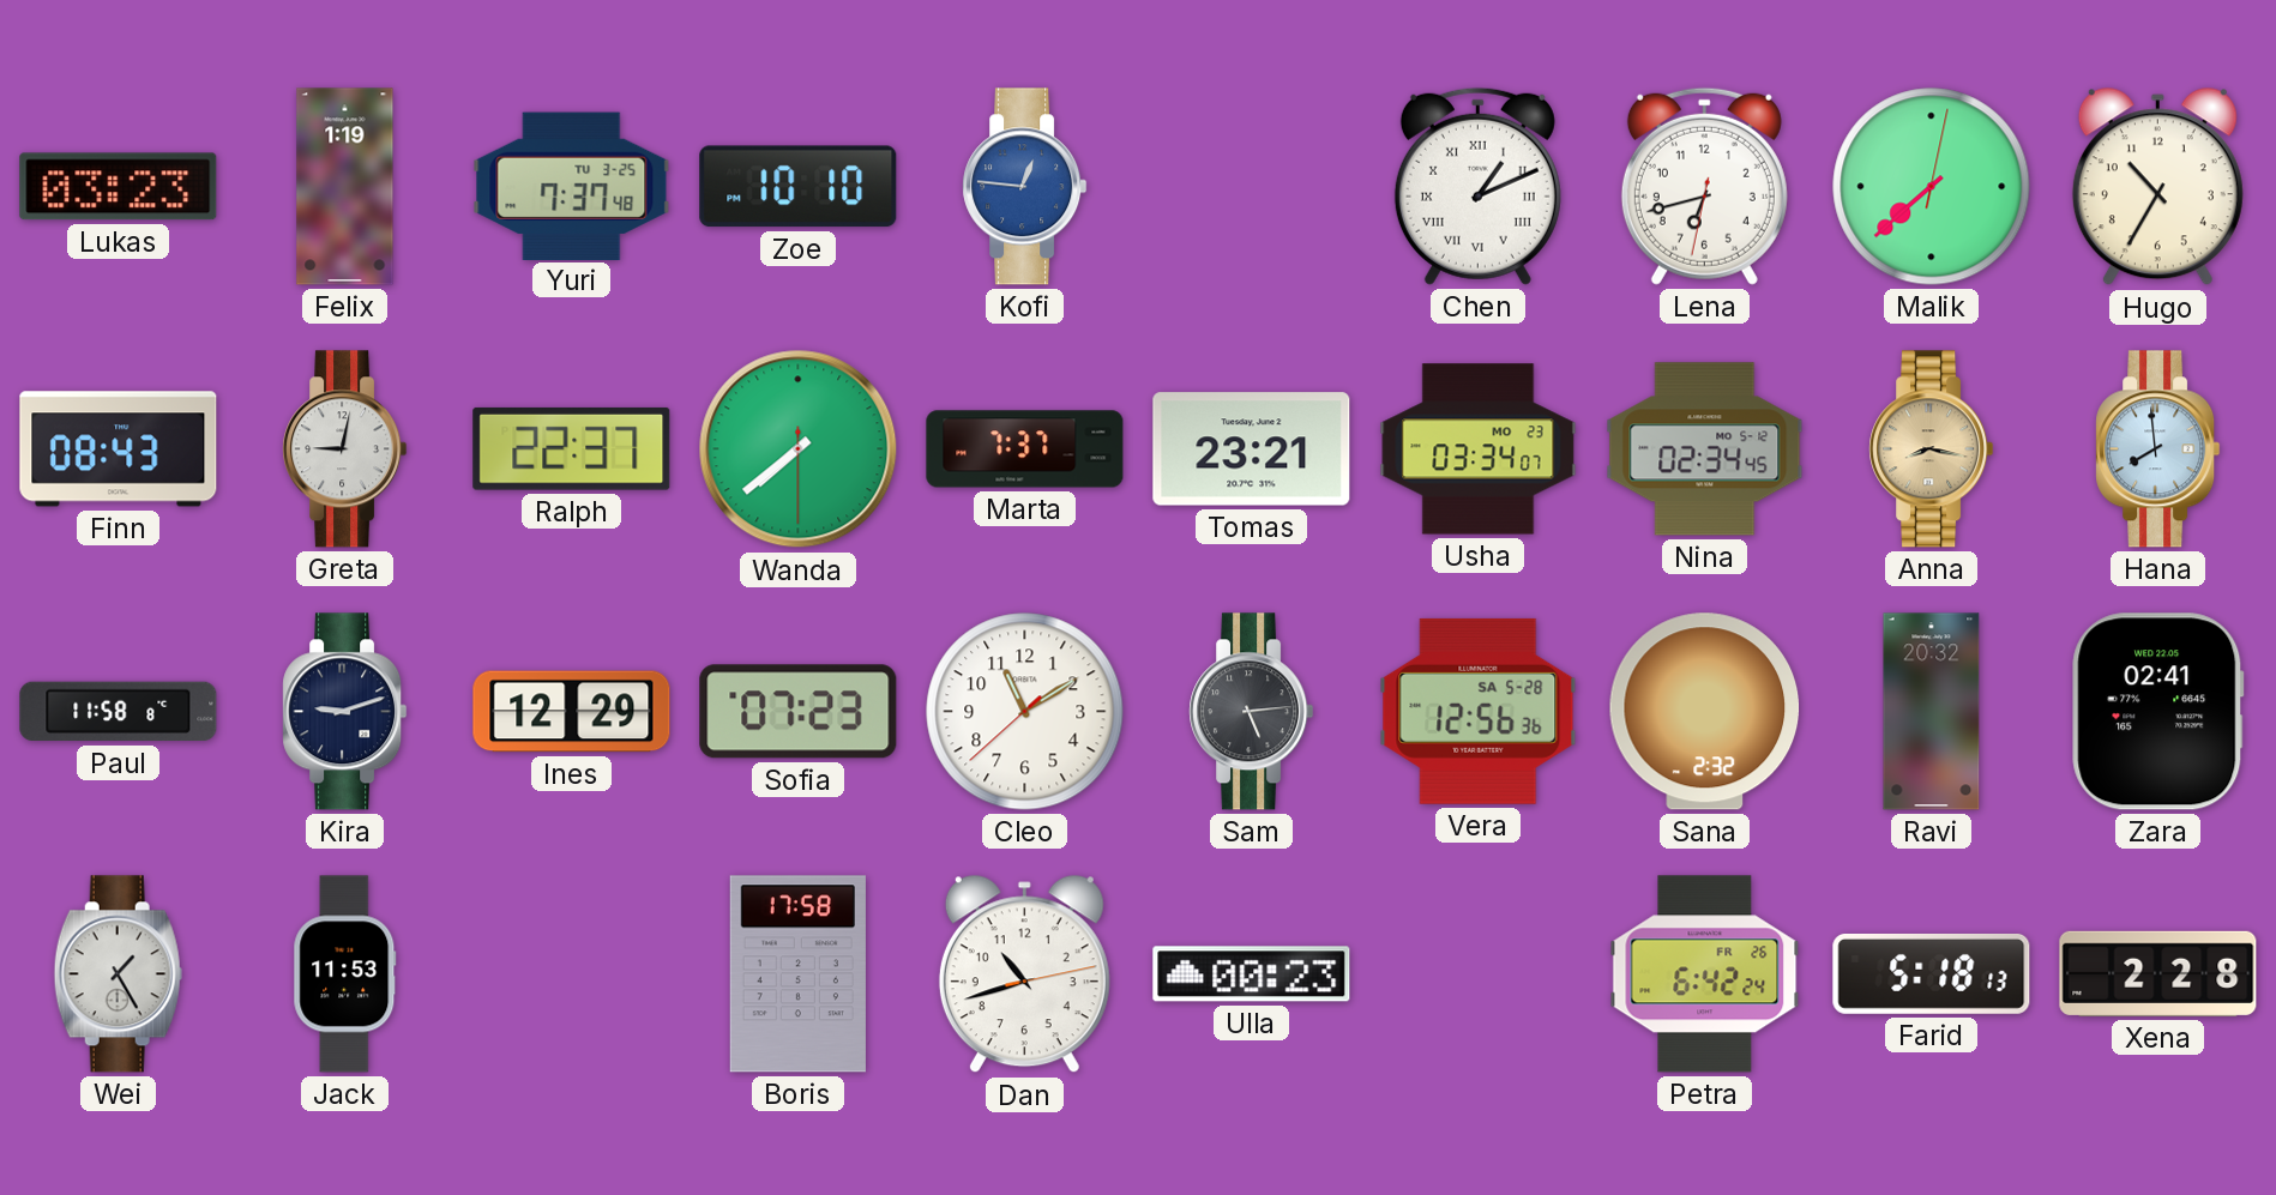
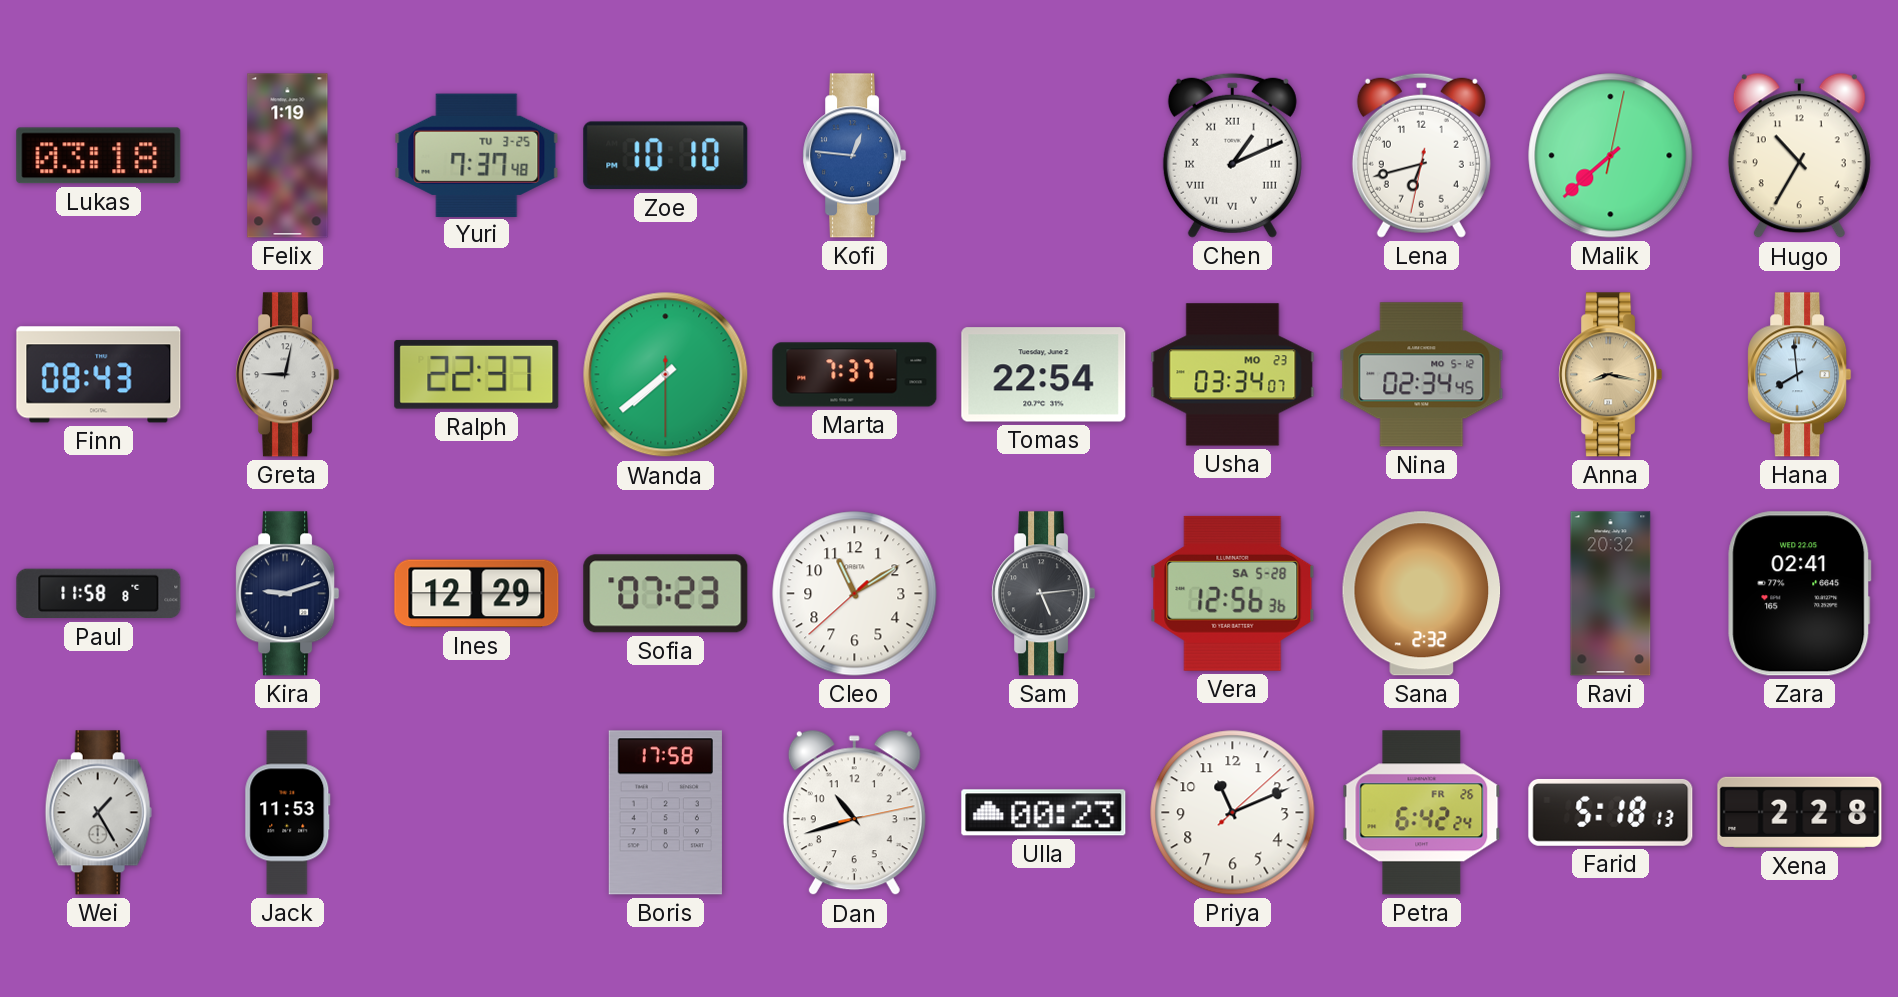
Lukas: 03:23 -> 03:18 (99, 156)
Tomas: 23:21 -> 22:54 (1044, 375)
Priya: none -> 11:11 (1233, 813)
